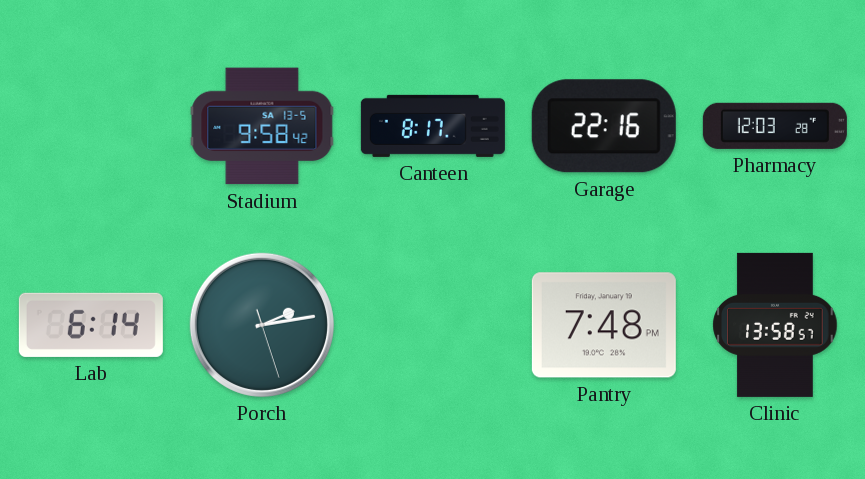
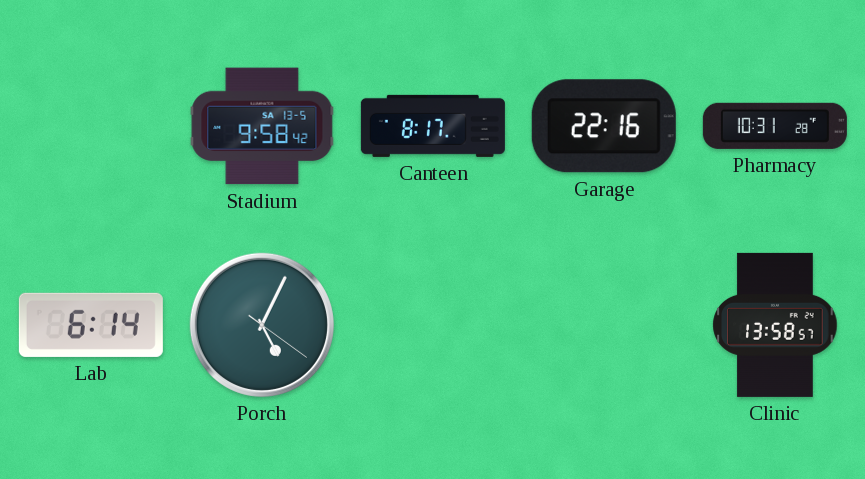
Pharmacy: 12:03 -> 10:31 (775, 126)
Porch: 2:13 -> 5:04 (262, 325)
Pantry: 7:48 -> none (604, 325)
